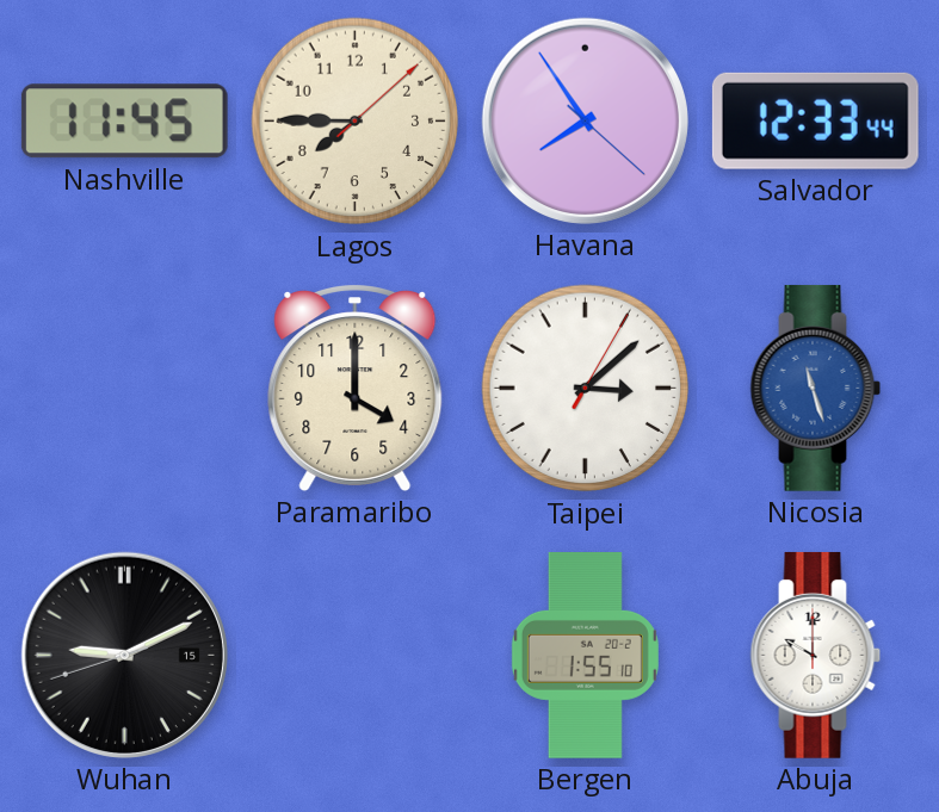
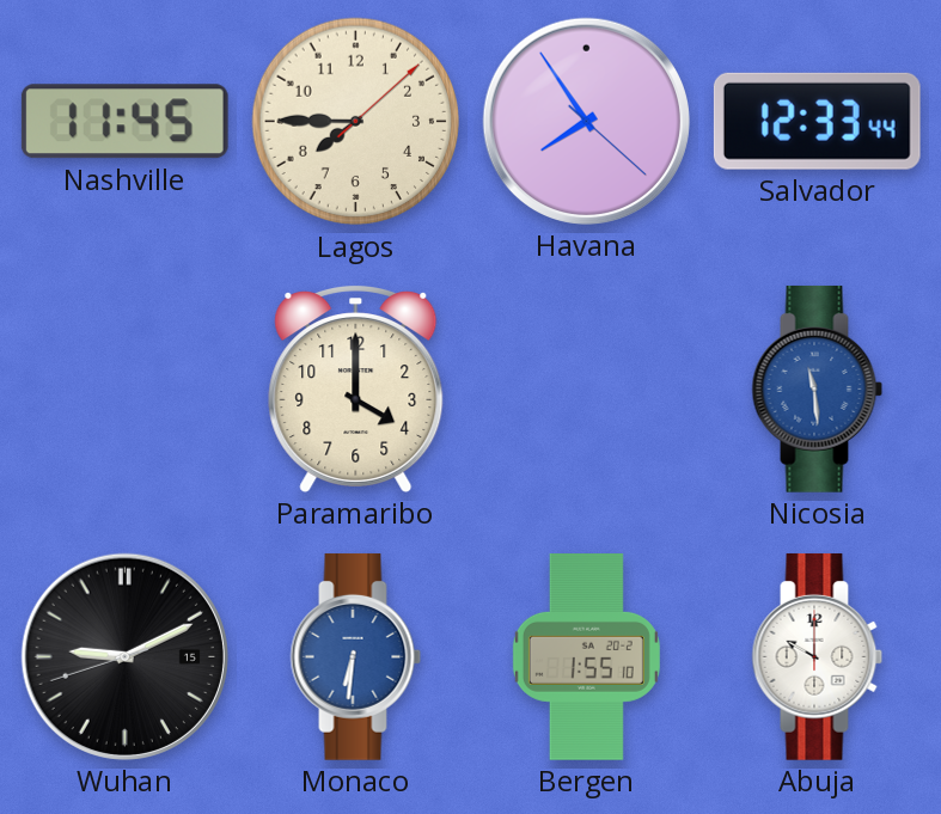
Taipei: 3:08 -> none (586, 389)
Nicosia: 11:27 -> 11:29 (818, 388)
Monaco: none -> 6:31 (356, 656)
